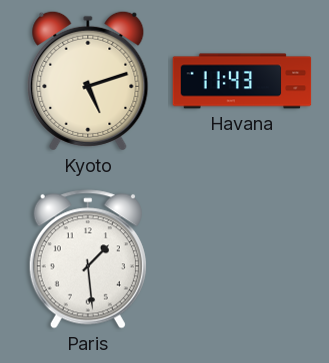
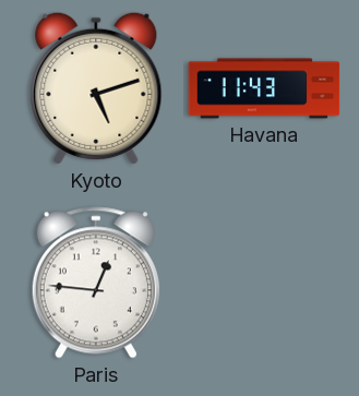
Paris: 1:29 -> 12:46 (96, 283)
